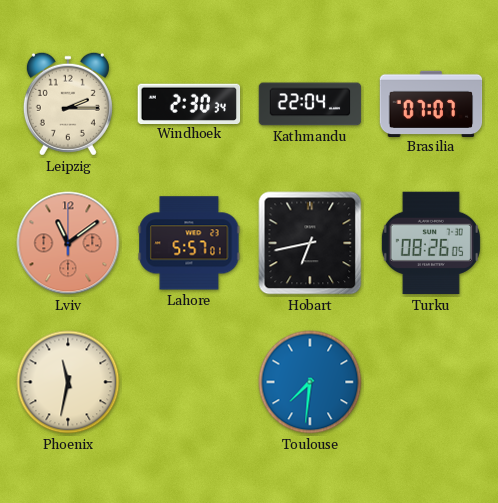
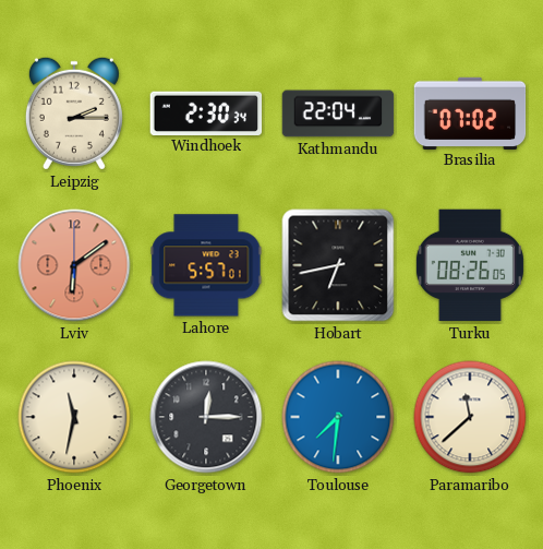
Brasilia: 07:07 -> 07:02 (470, 112)
Lviv: 11:09 -> 6:09 (74, 265)
Georgetown: none -> 12:15 (206, 417)
Paramaribo: none -> 11:38 (470, 417)
